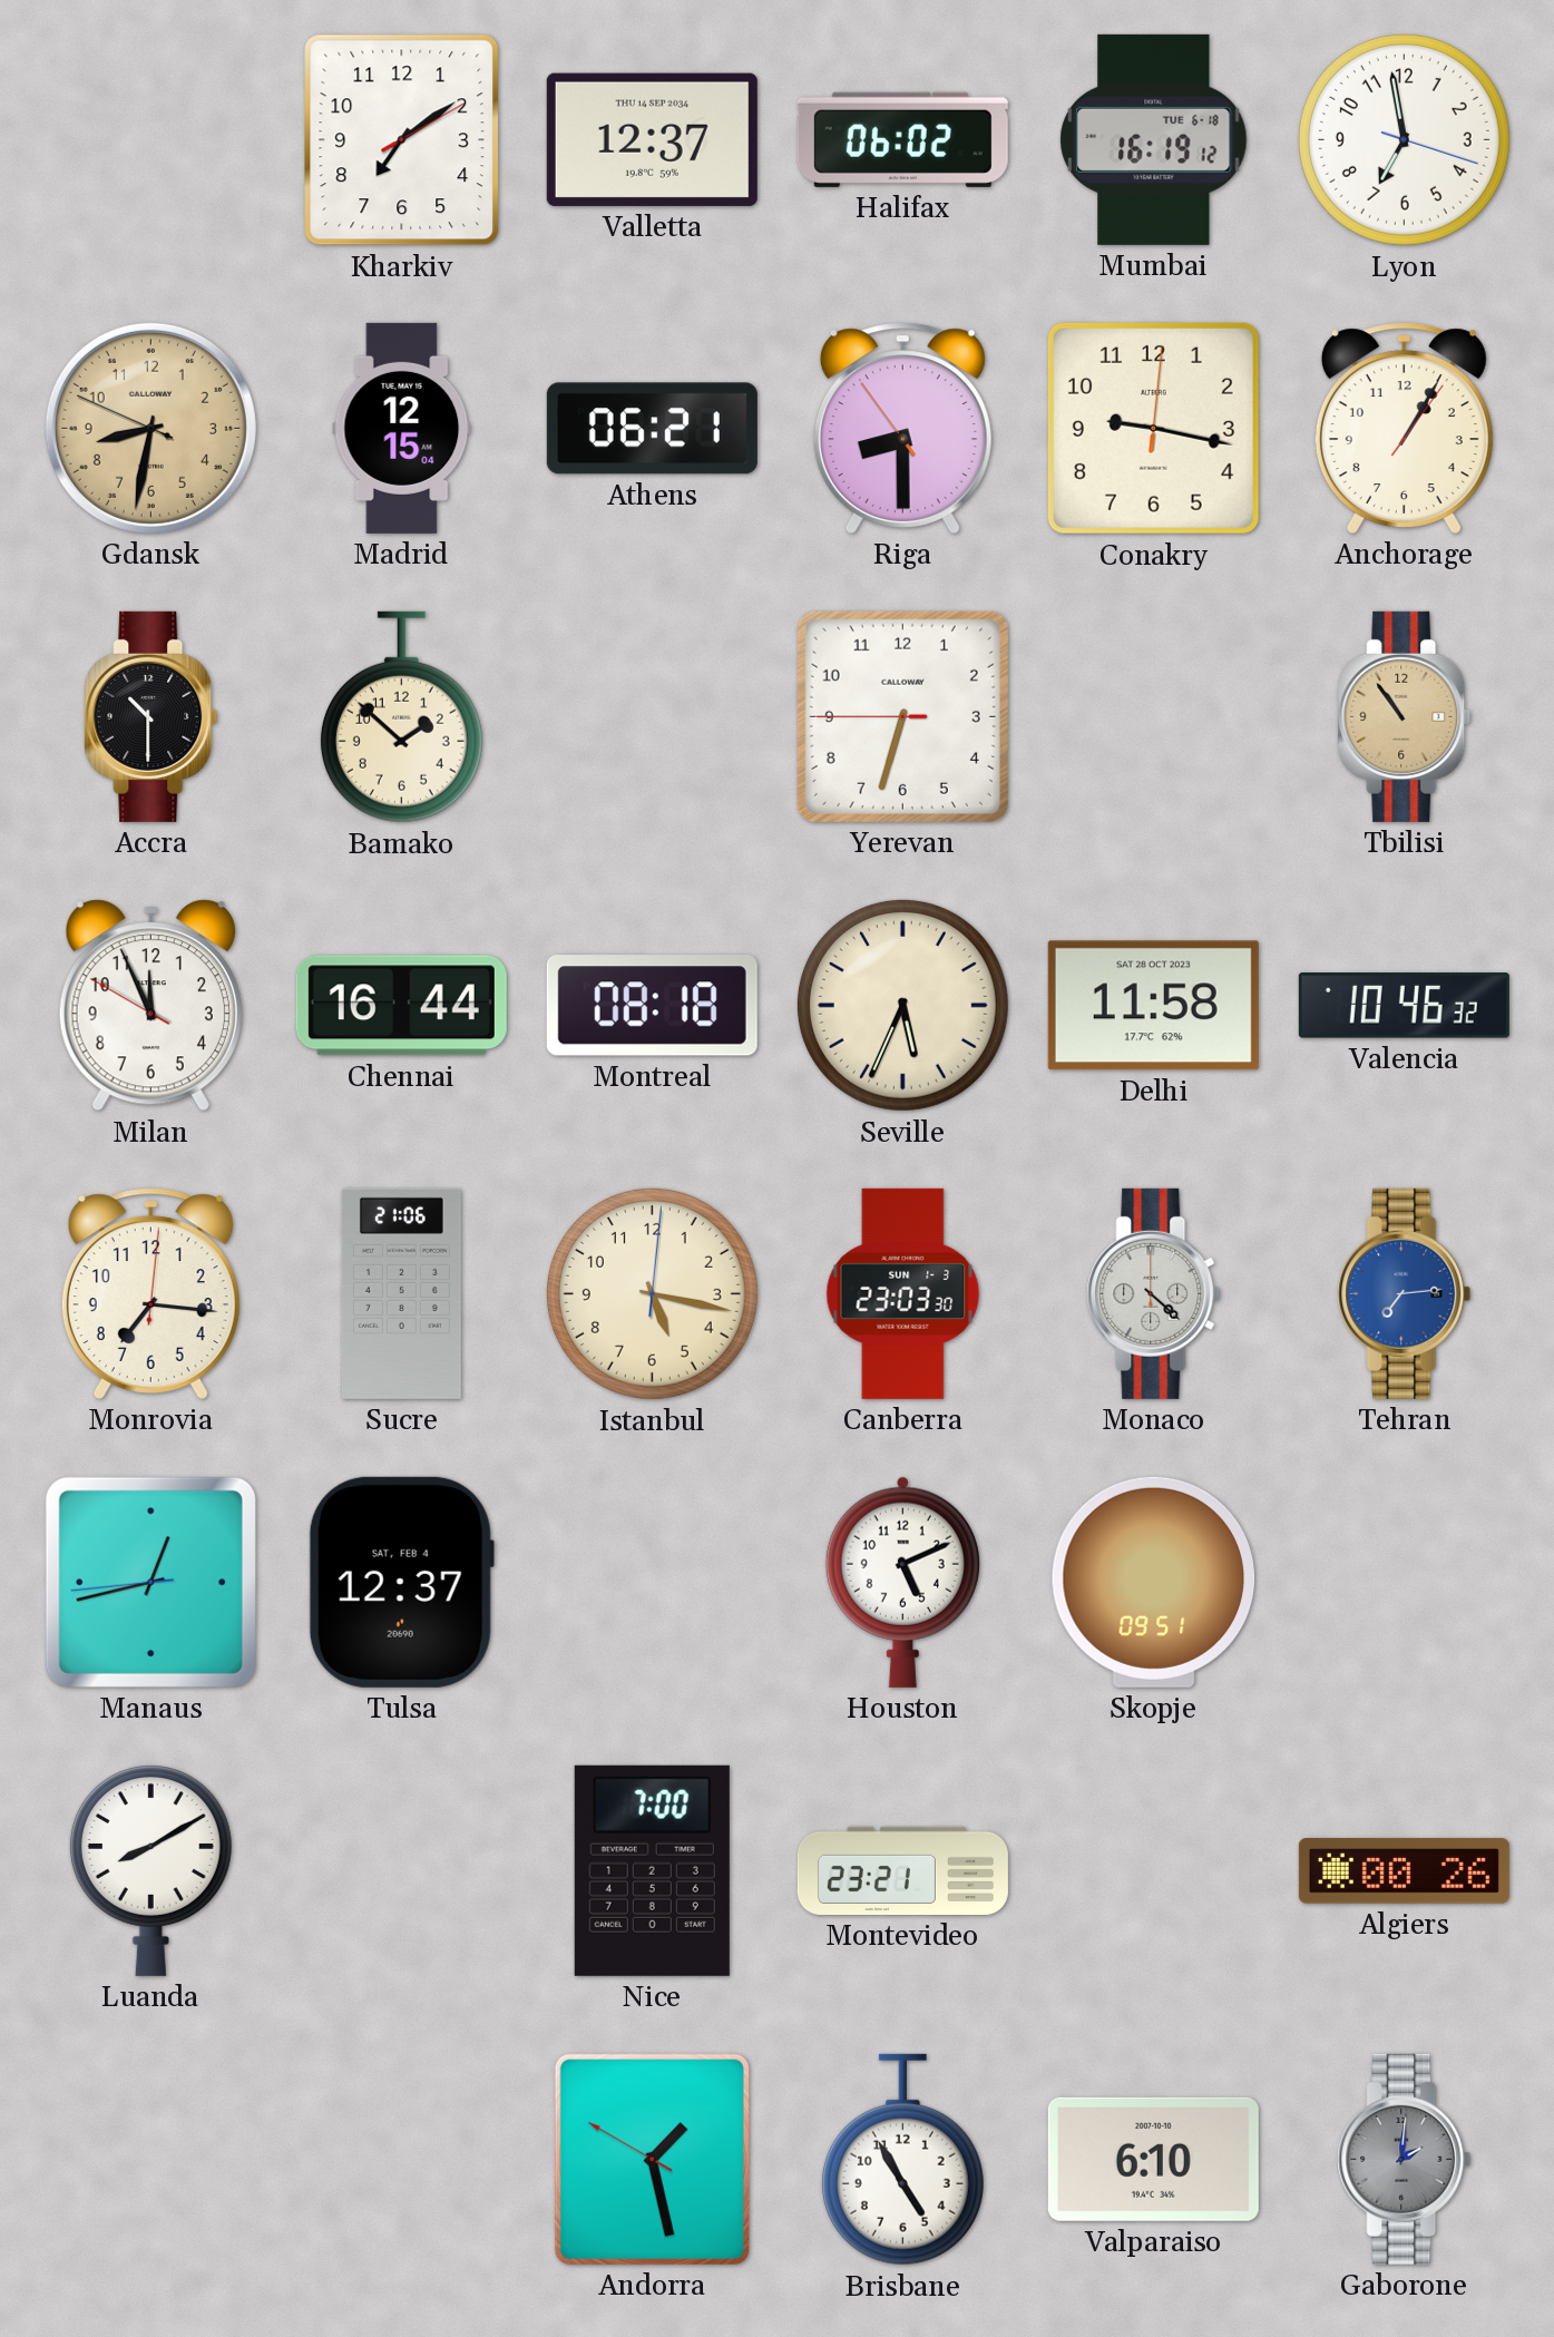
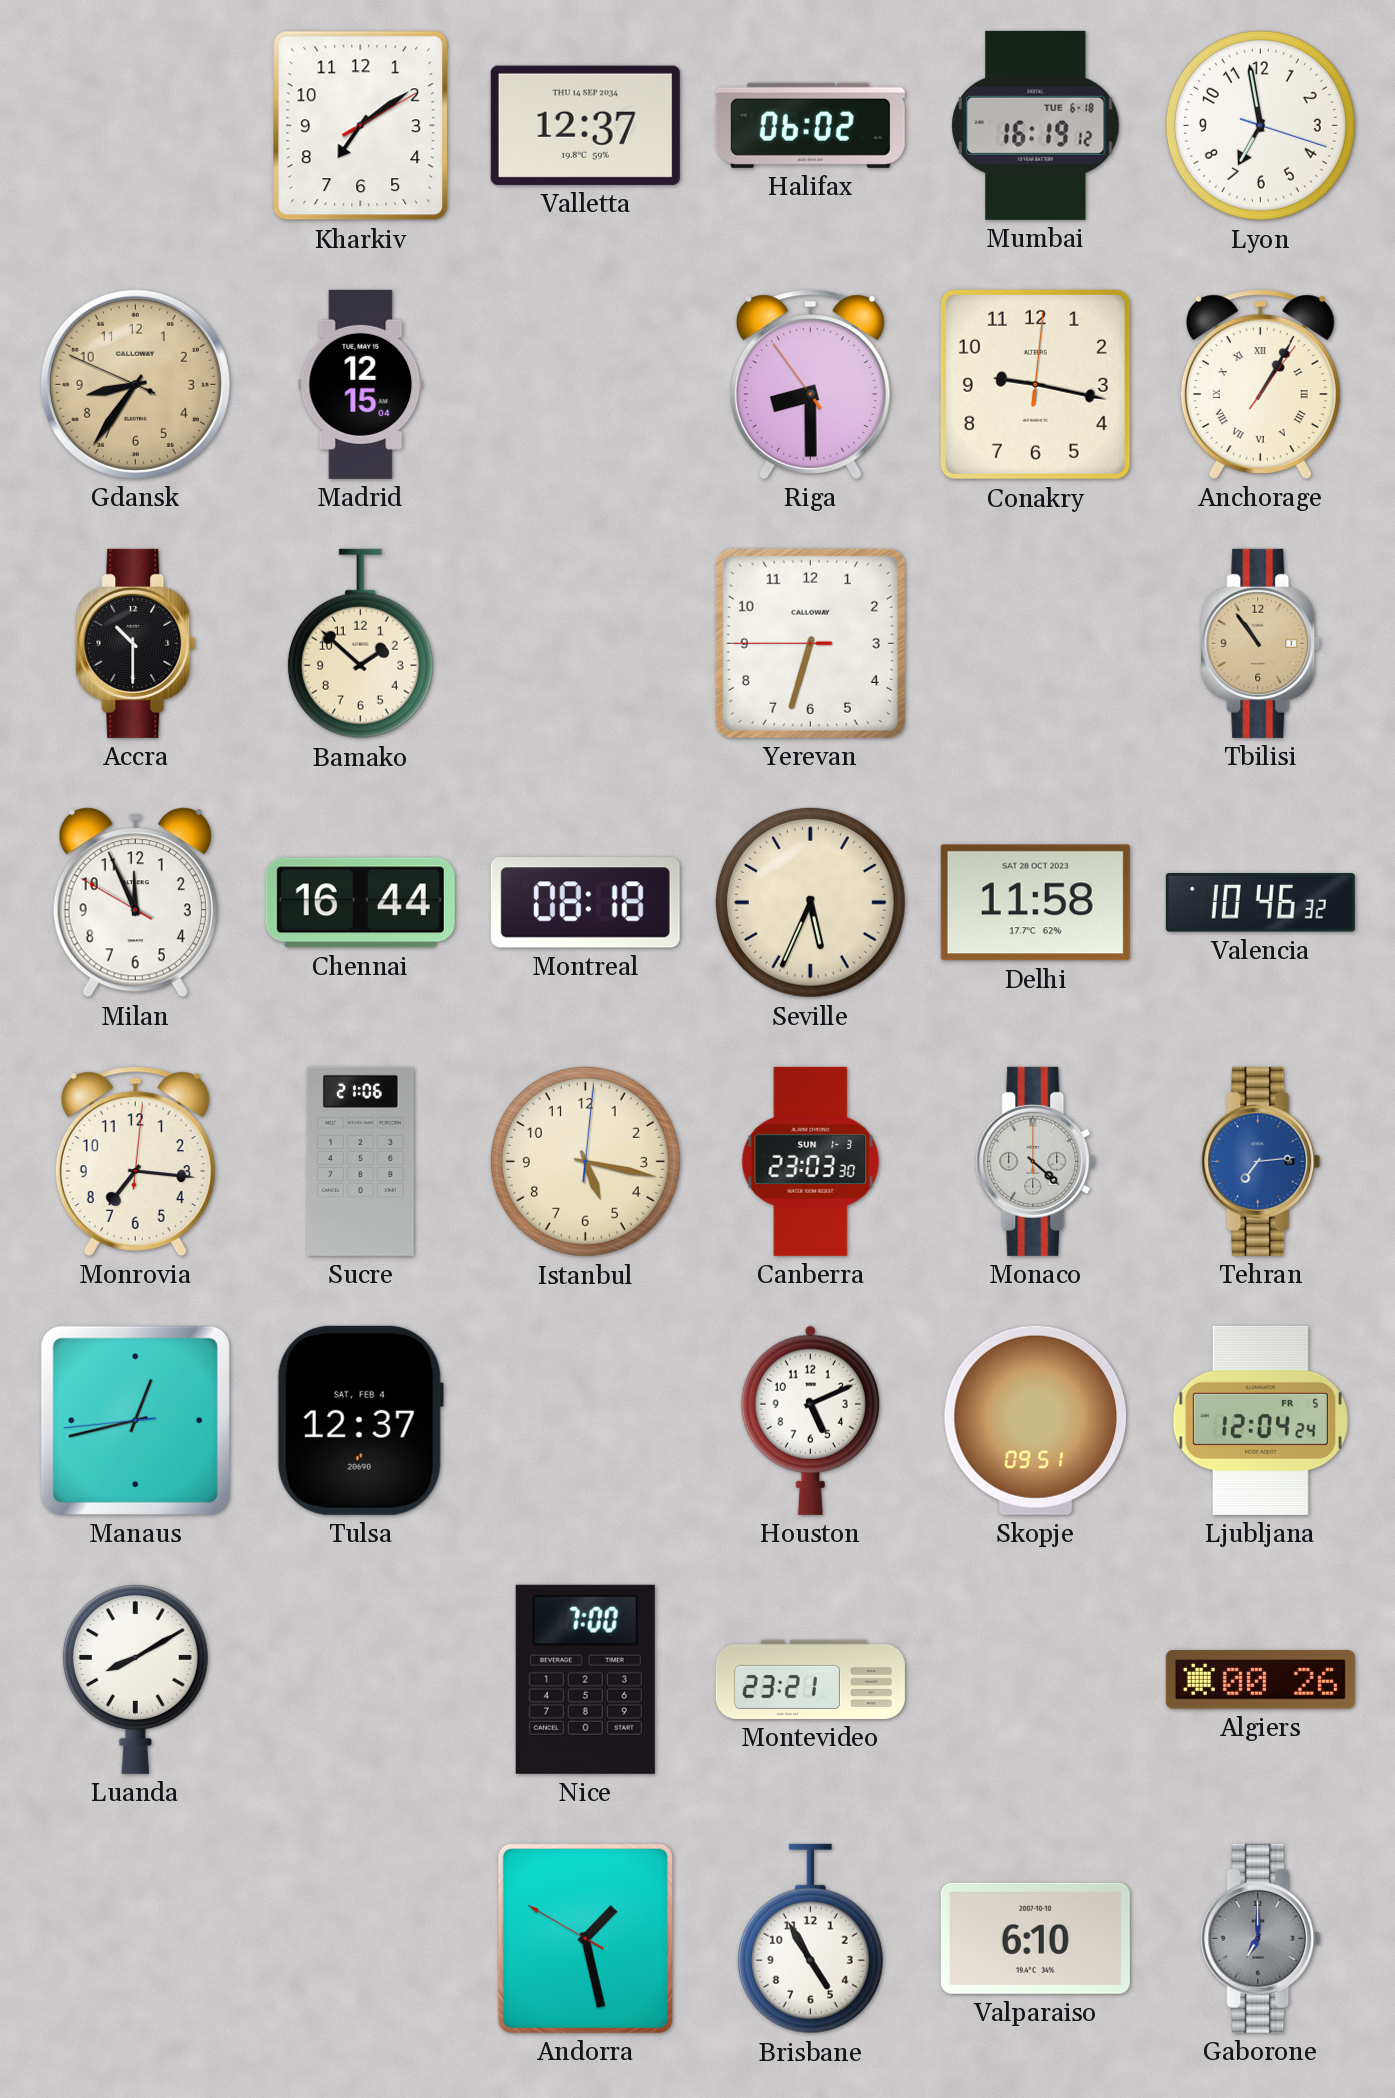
Gdansk: 8:31 -> 8:35 (135, 384)
Athens: 06:21 -> none (652, 429)
Anchorage numerals: Arabic -> Roman (1260, 384)
Ljubljana: none -> 12:04 (1260, 1420)
Gaborone: 2:01 -> 7:00 (1261, 1938)
